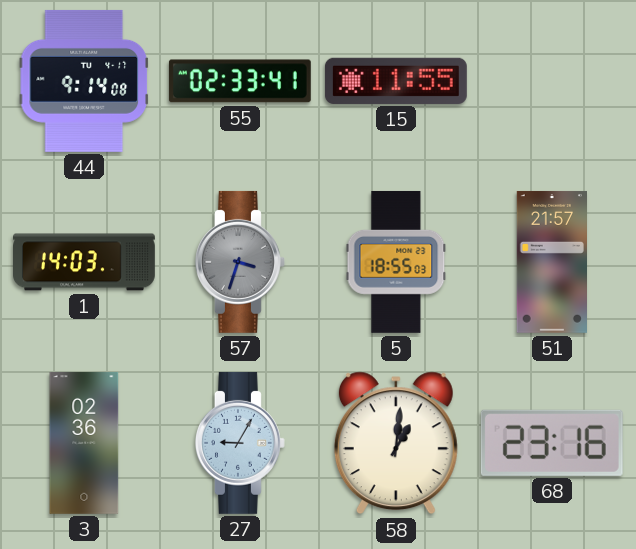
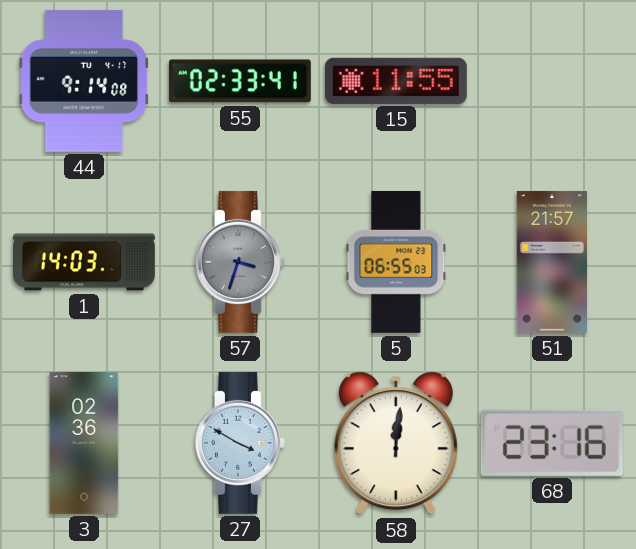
5: 18:55 -> 06:55 (396, 262)
27: 9:05 -> 3:50 (240, 443)
58: 1:01 -> 12:01 (396, 443)
